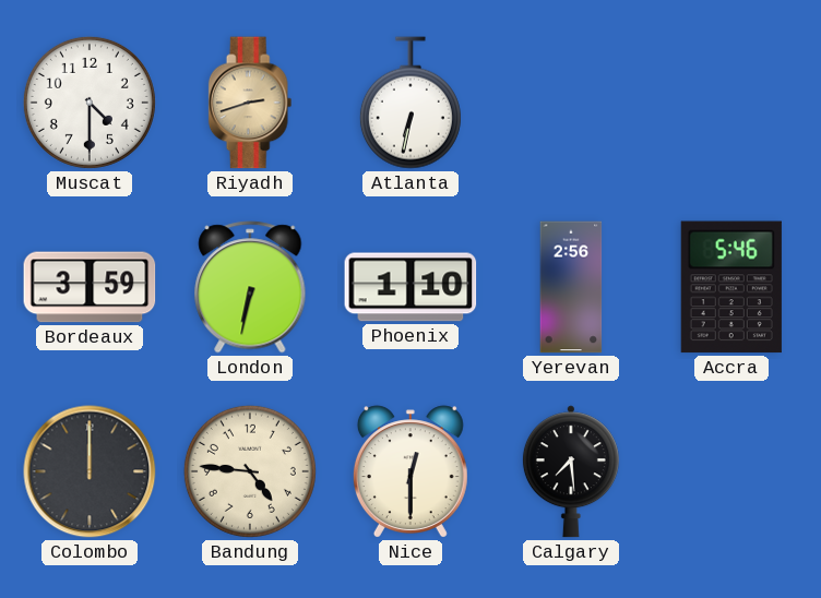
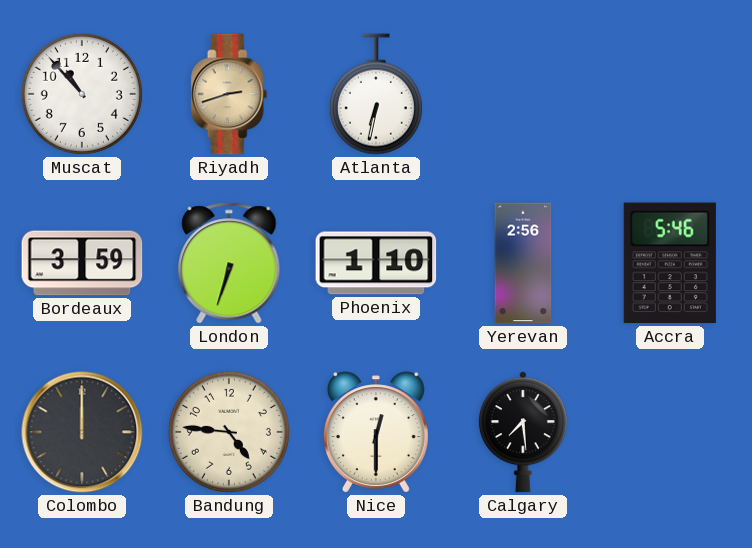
Muscat: 4:30 -> 10:53 (82, 94)
London: 6:32 -> 6:33 (229, 263)
